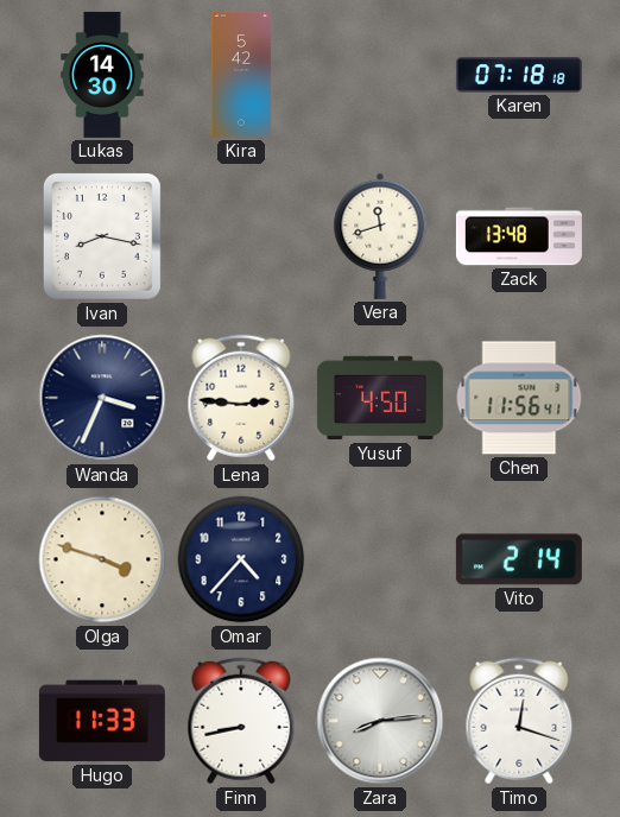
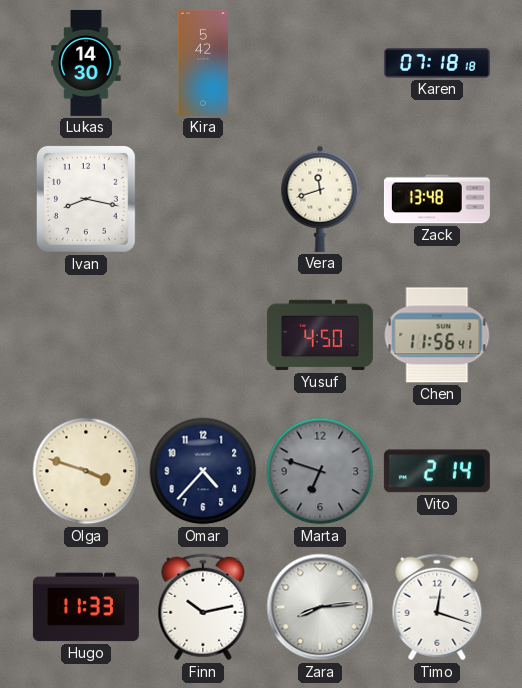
Wanda: 3:34 -> none (102, 398)
Lena: 2:46 -> none (241, 398)
Marta: none -> 6:48 (320, 471)
Finn: 8:43 -> 10:13 (203, 607)
